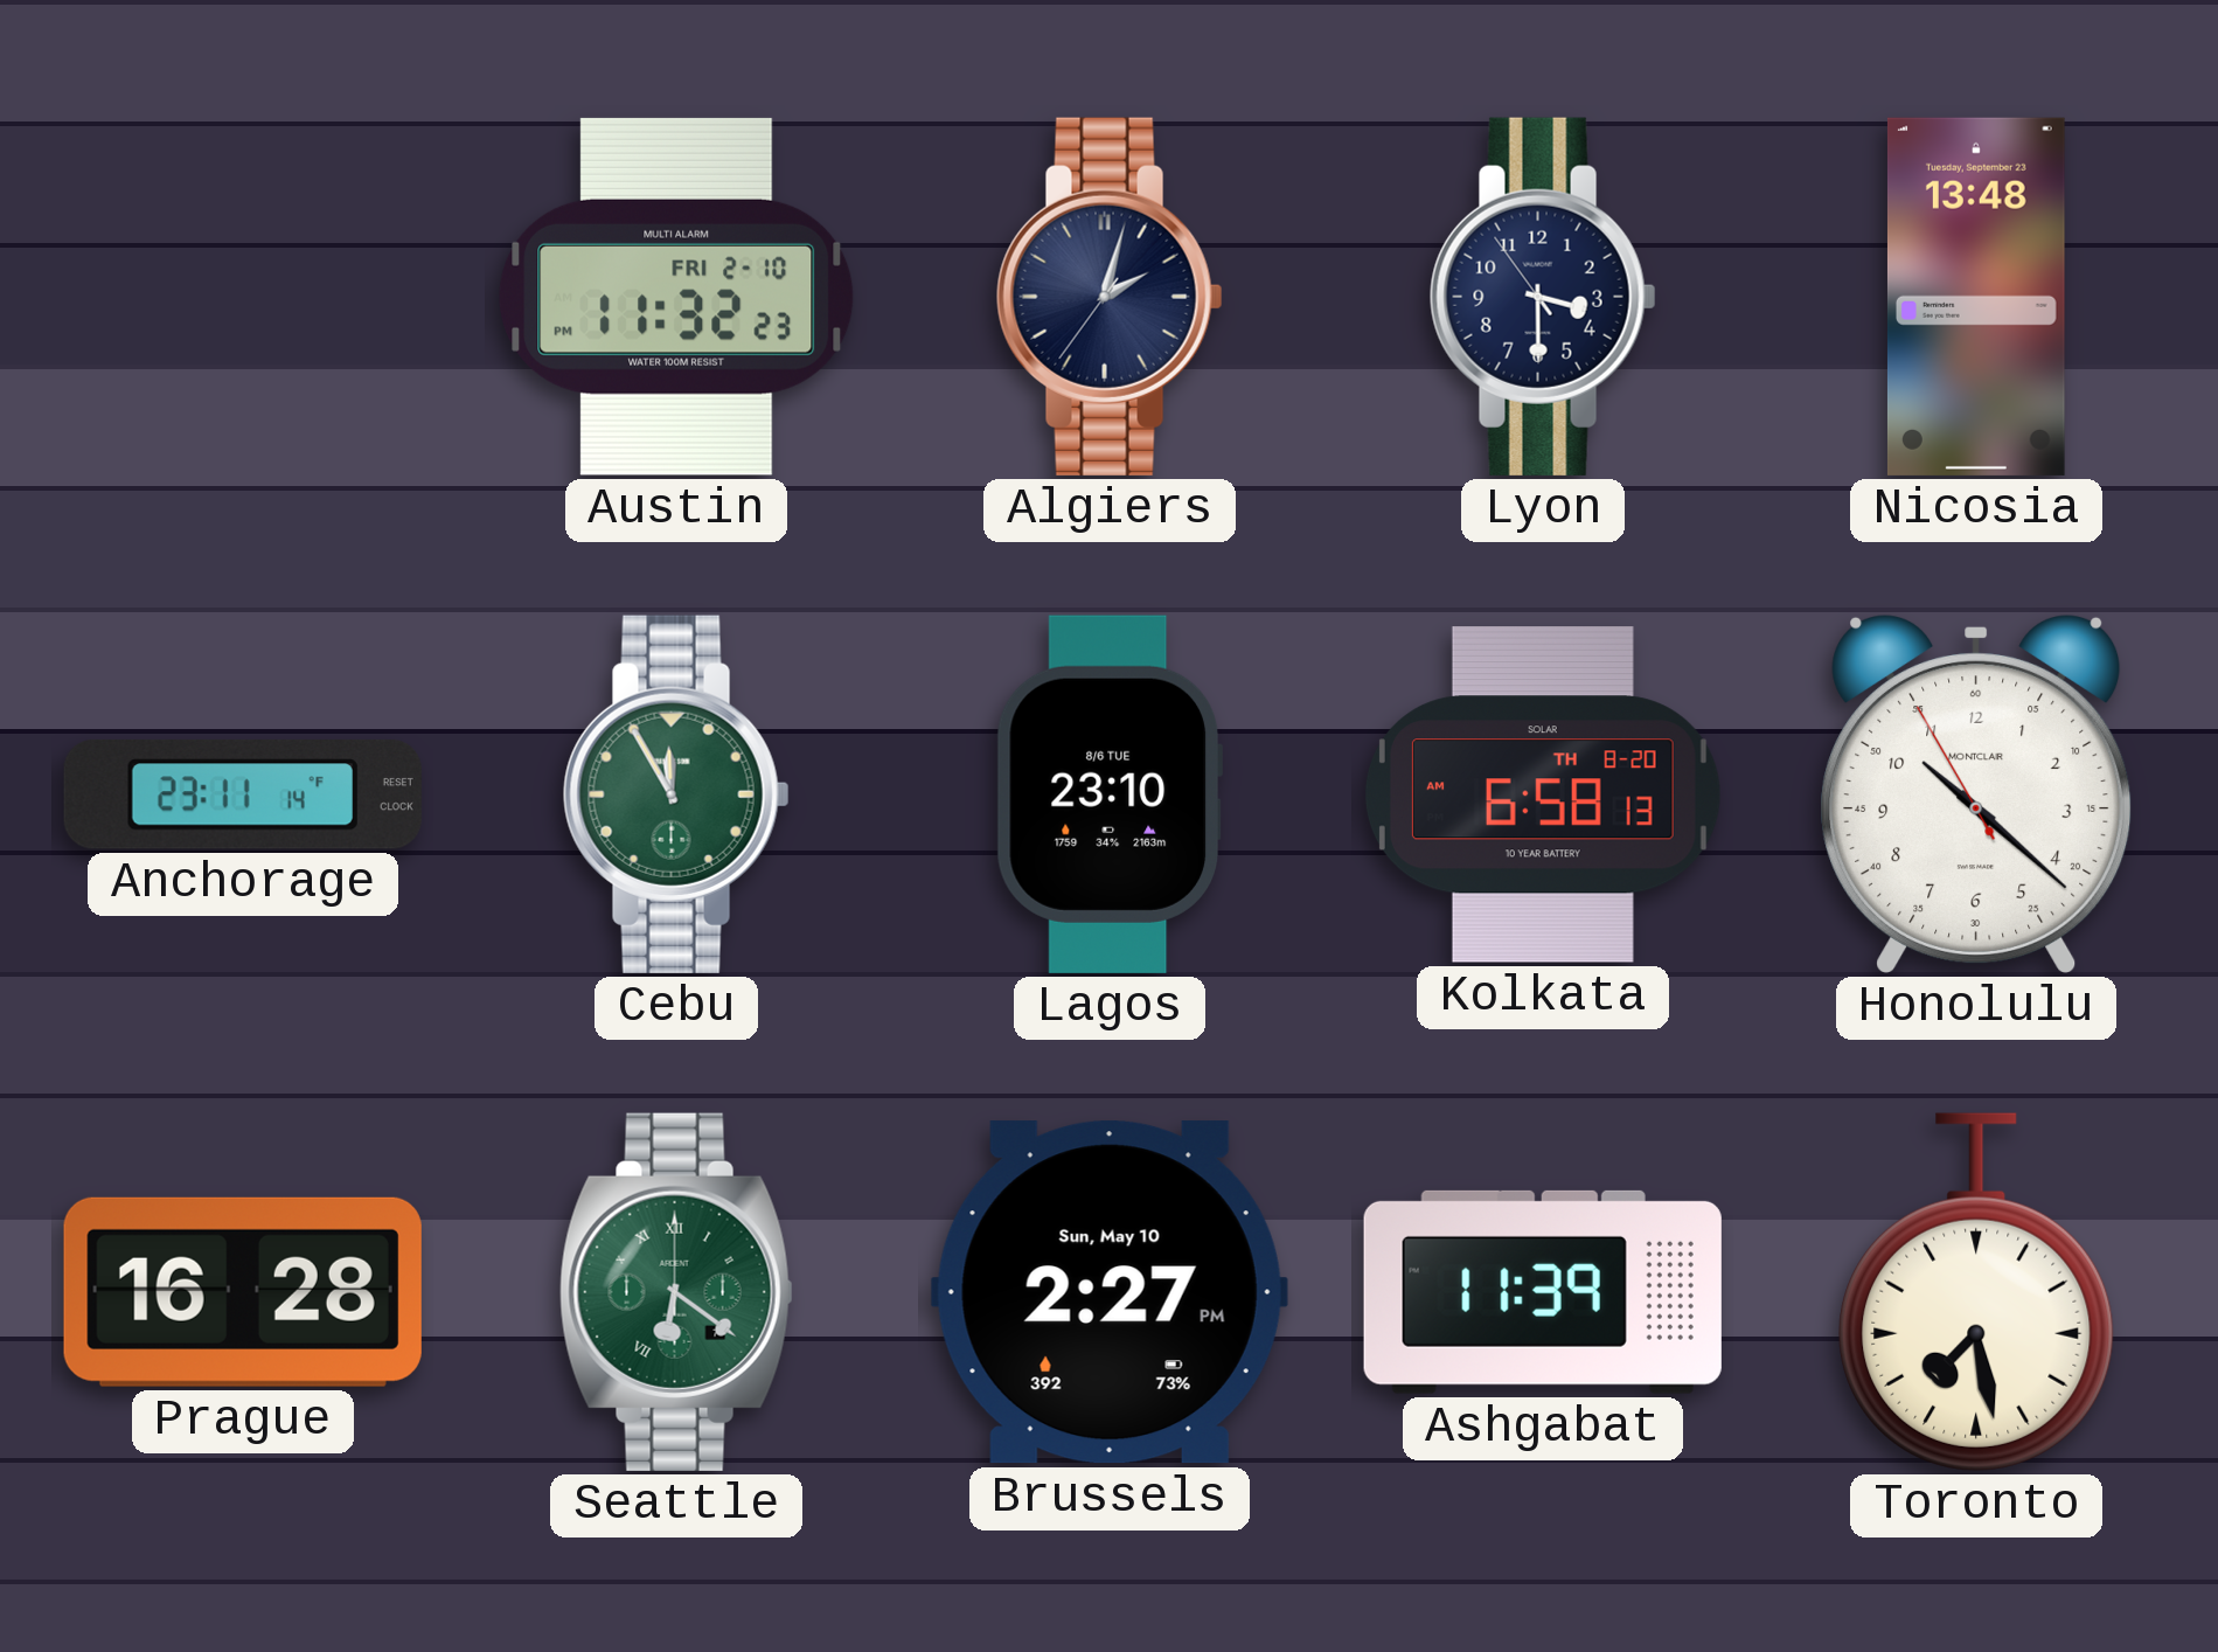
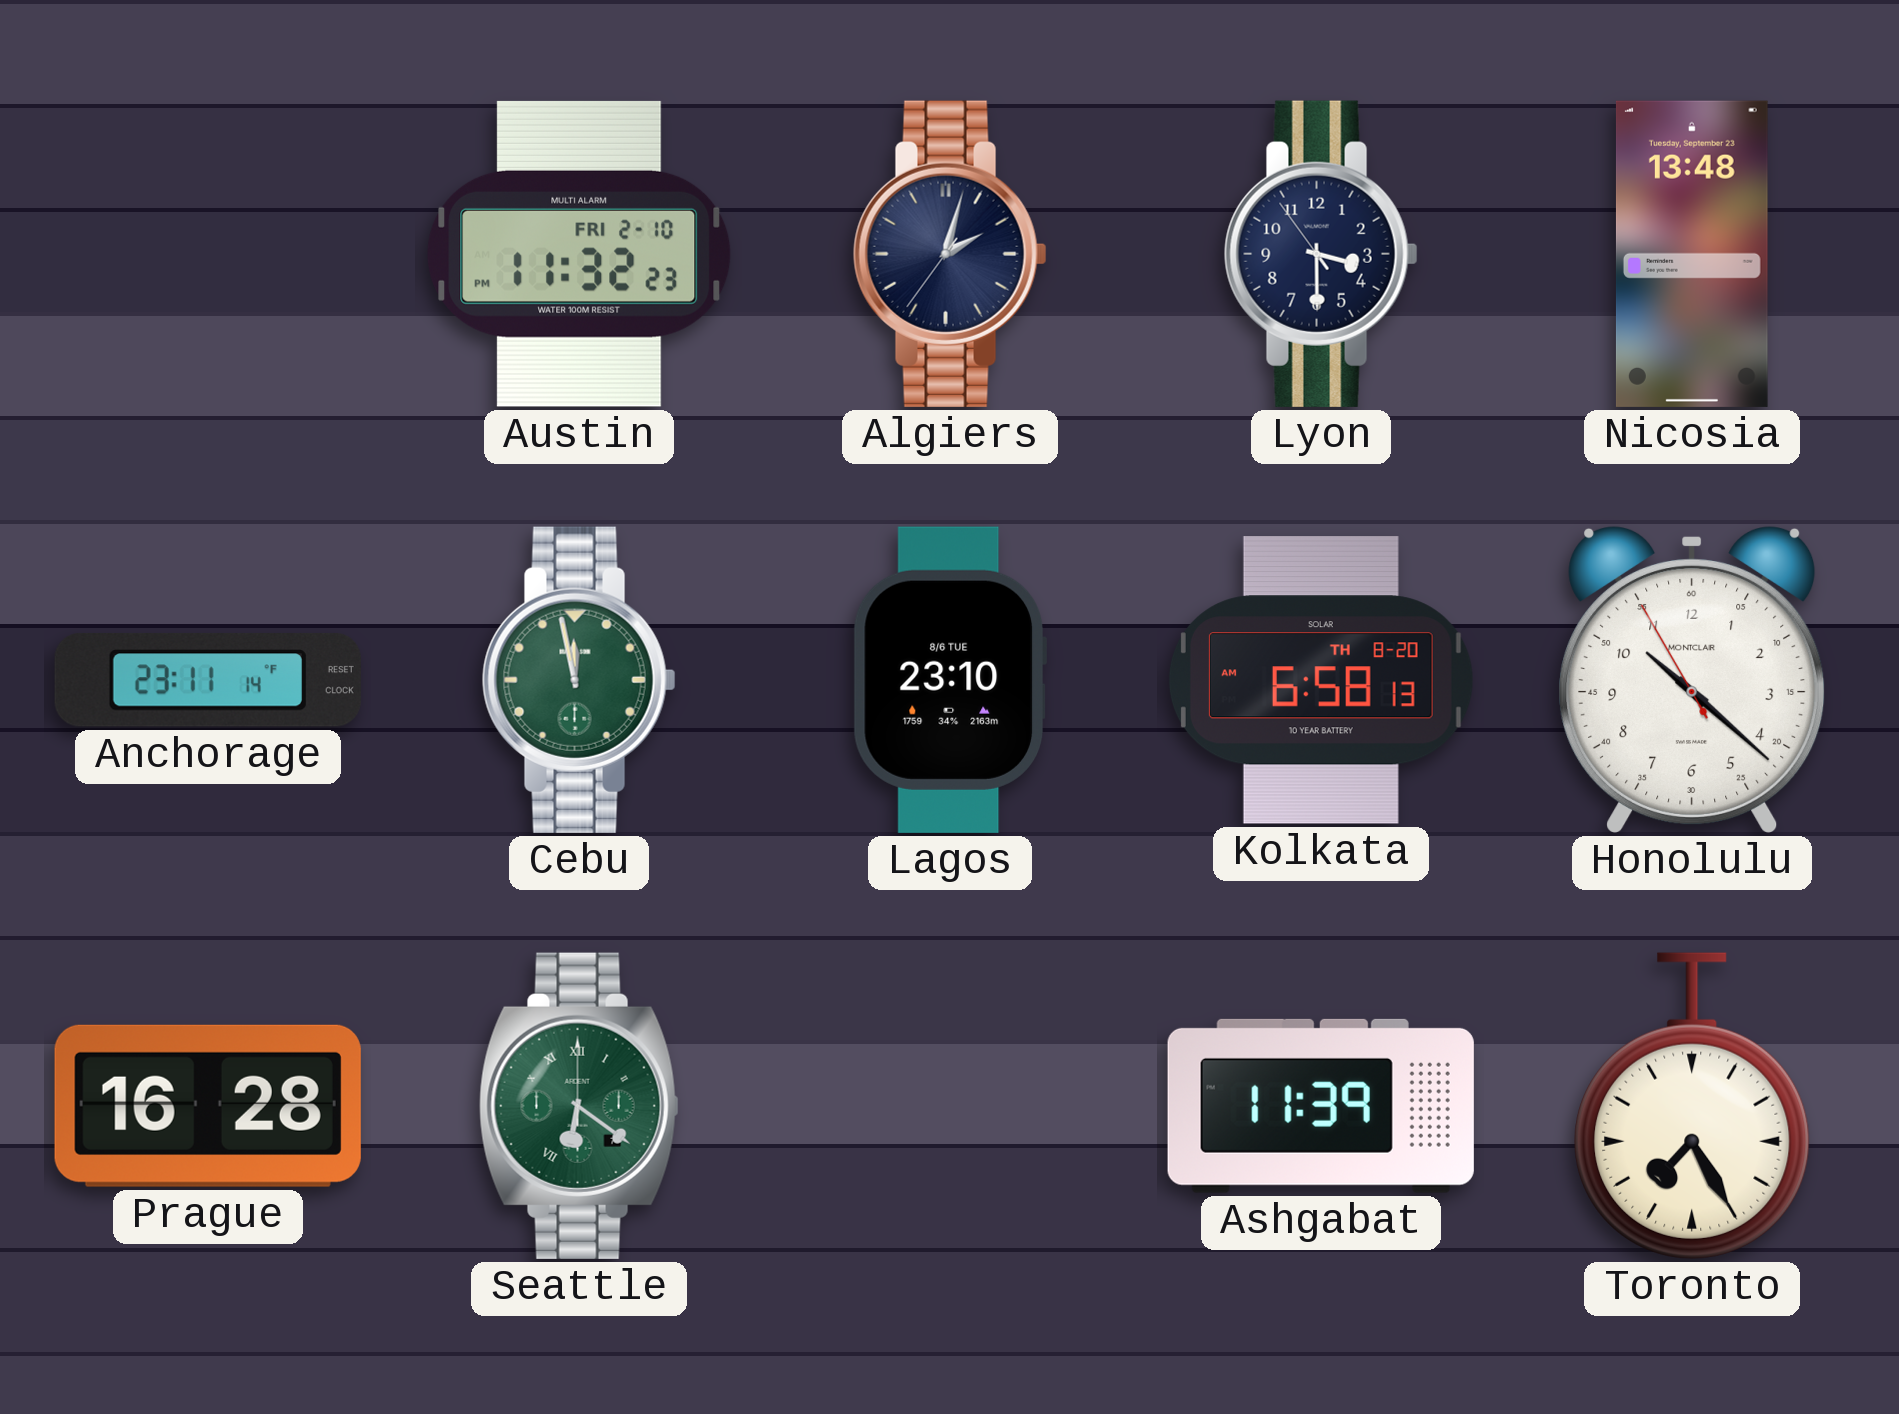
Cebu: 11:55 -> 11:58 (579, 680)
Brussels: 2:27 -> none (1110, 1292)
Toronto: 7:28 -> 7:25 (1692, 1106)
